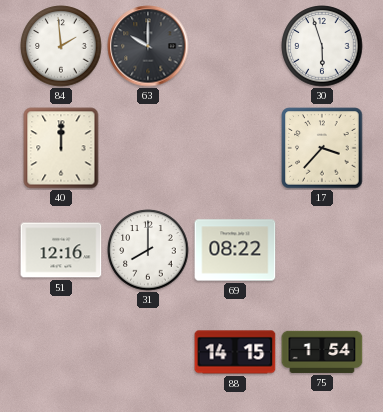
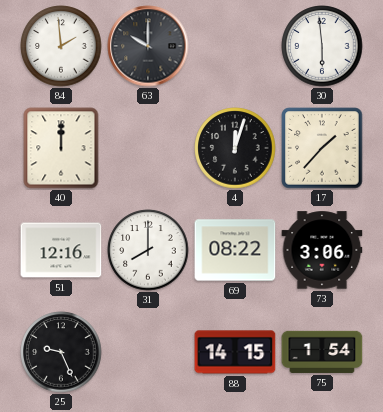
30: 5:57 -> 5:59 (322, 46)
4: none -> 12:03 (235, 148)
17: 3:37 -> 1:37 (322, 148)
73: none -> 3:06 (322, 250)
25: none -> 9:26 (61, 352)
